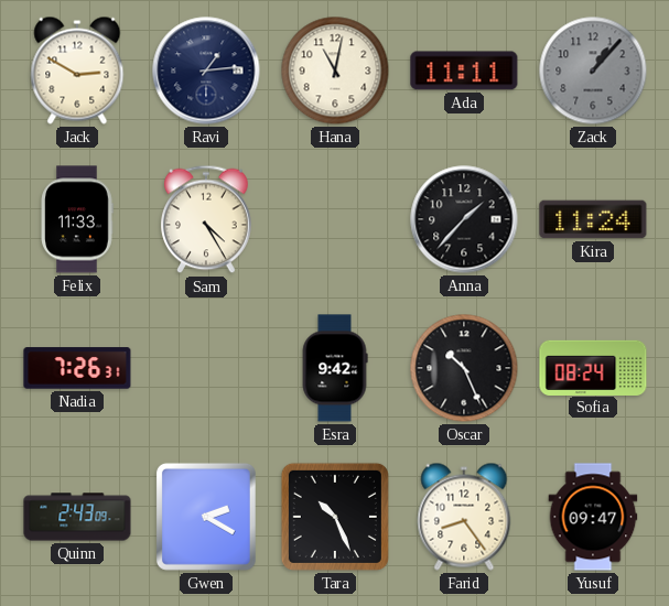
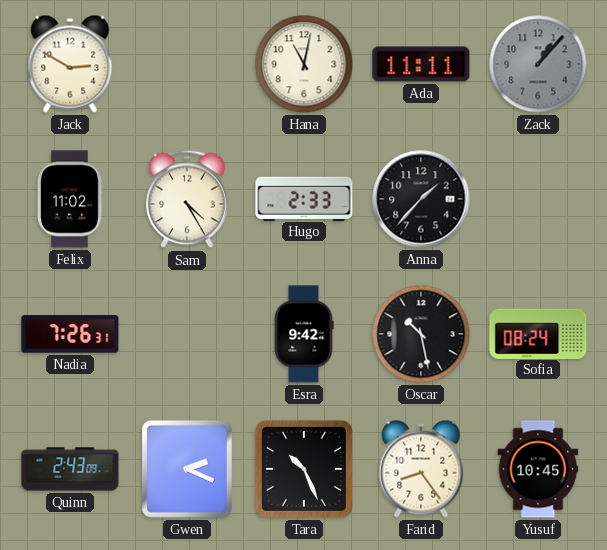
Ravi: 1:14 -> none (206, 71)
Felix: 11:33 -> 11:02 (70, 199)
Hugo: none -> 2:33 (304, 198)
Kira: 11:24 -> none (593, 219)
Oscar: 10:26 -> 10:28 (421, 334)
Gwen: 2:20 -> 2:19 (187, 469)
Yusuf: 09:47 -> 10:45 (538, 469)
